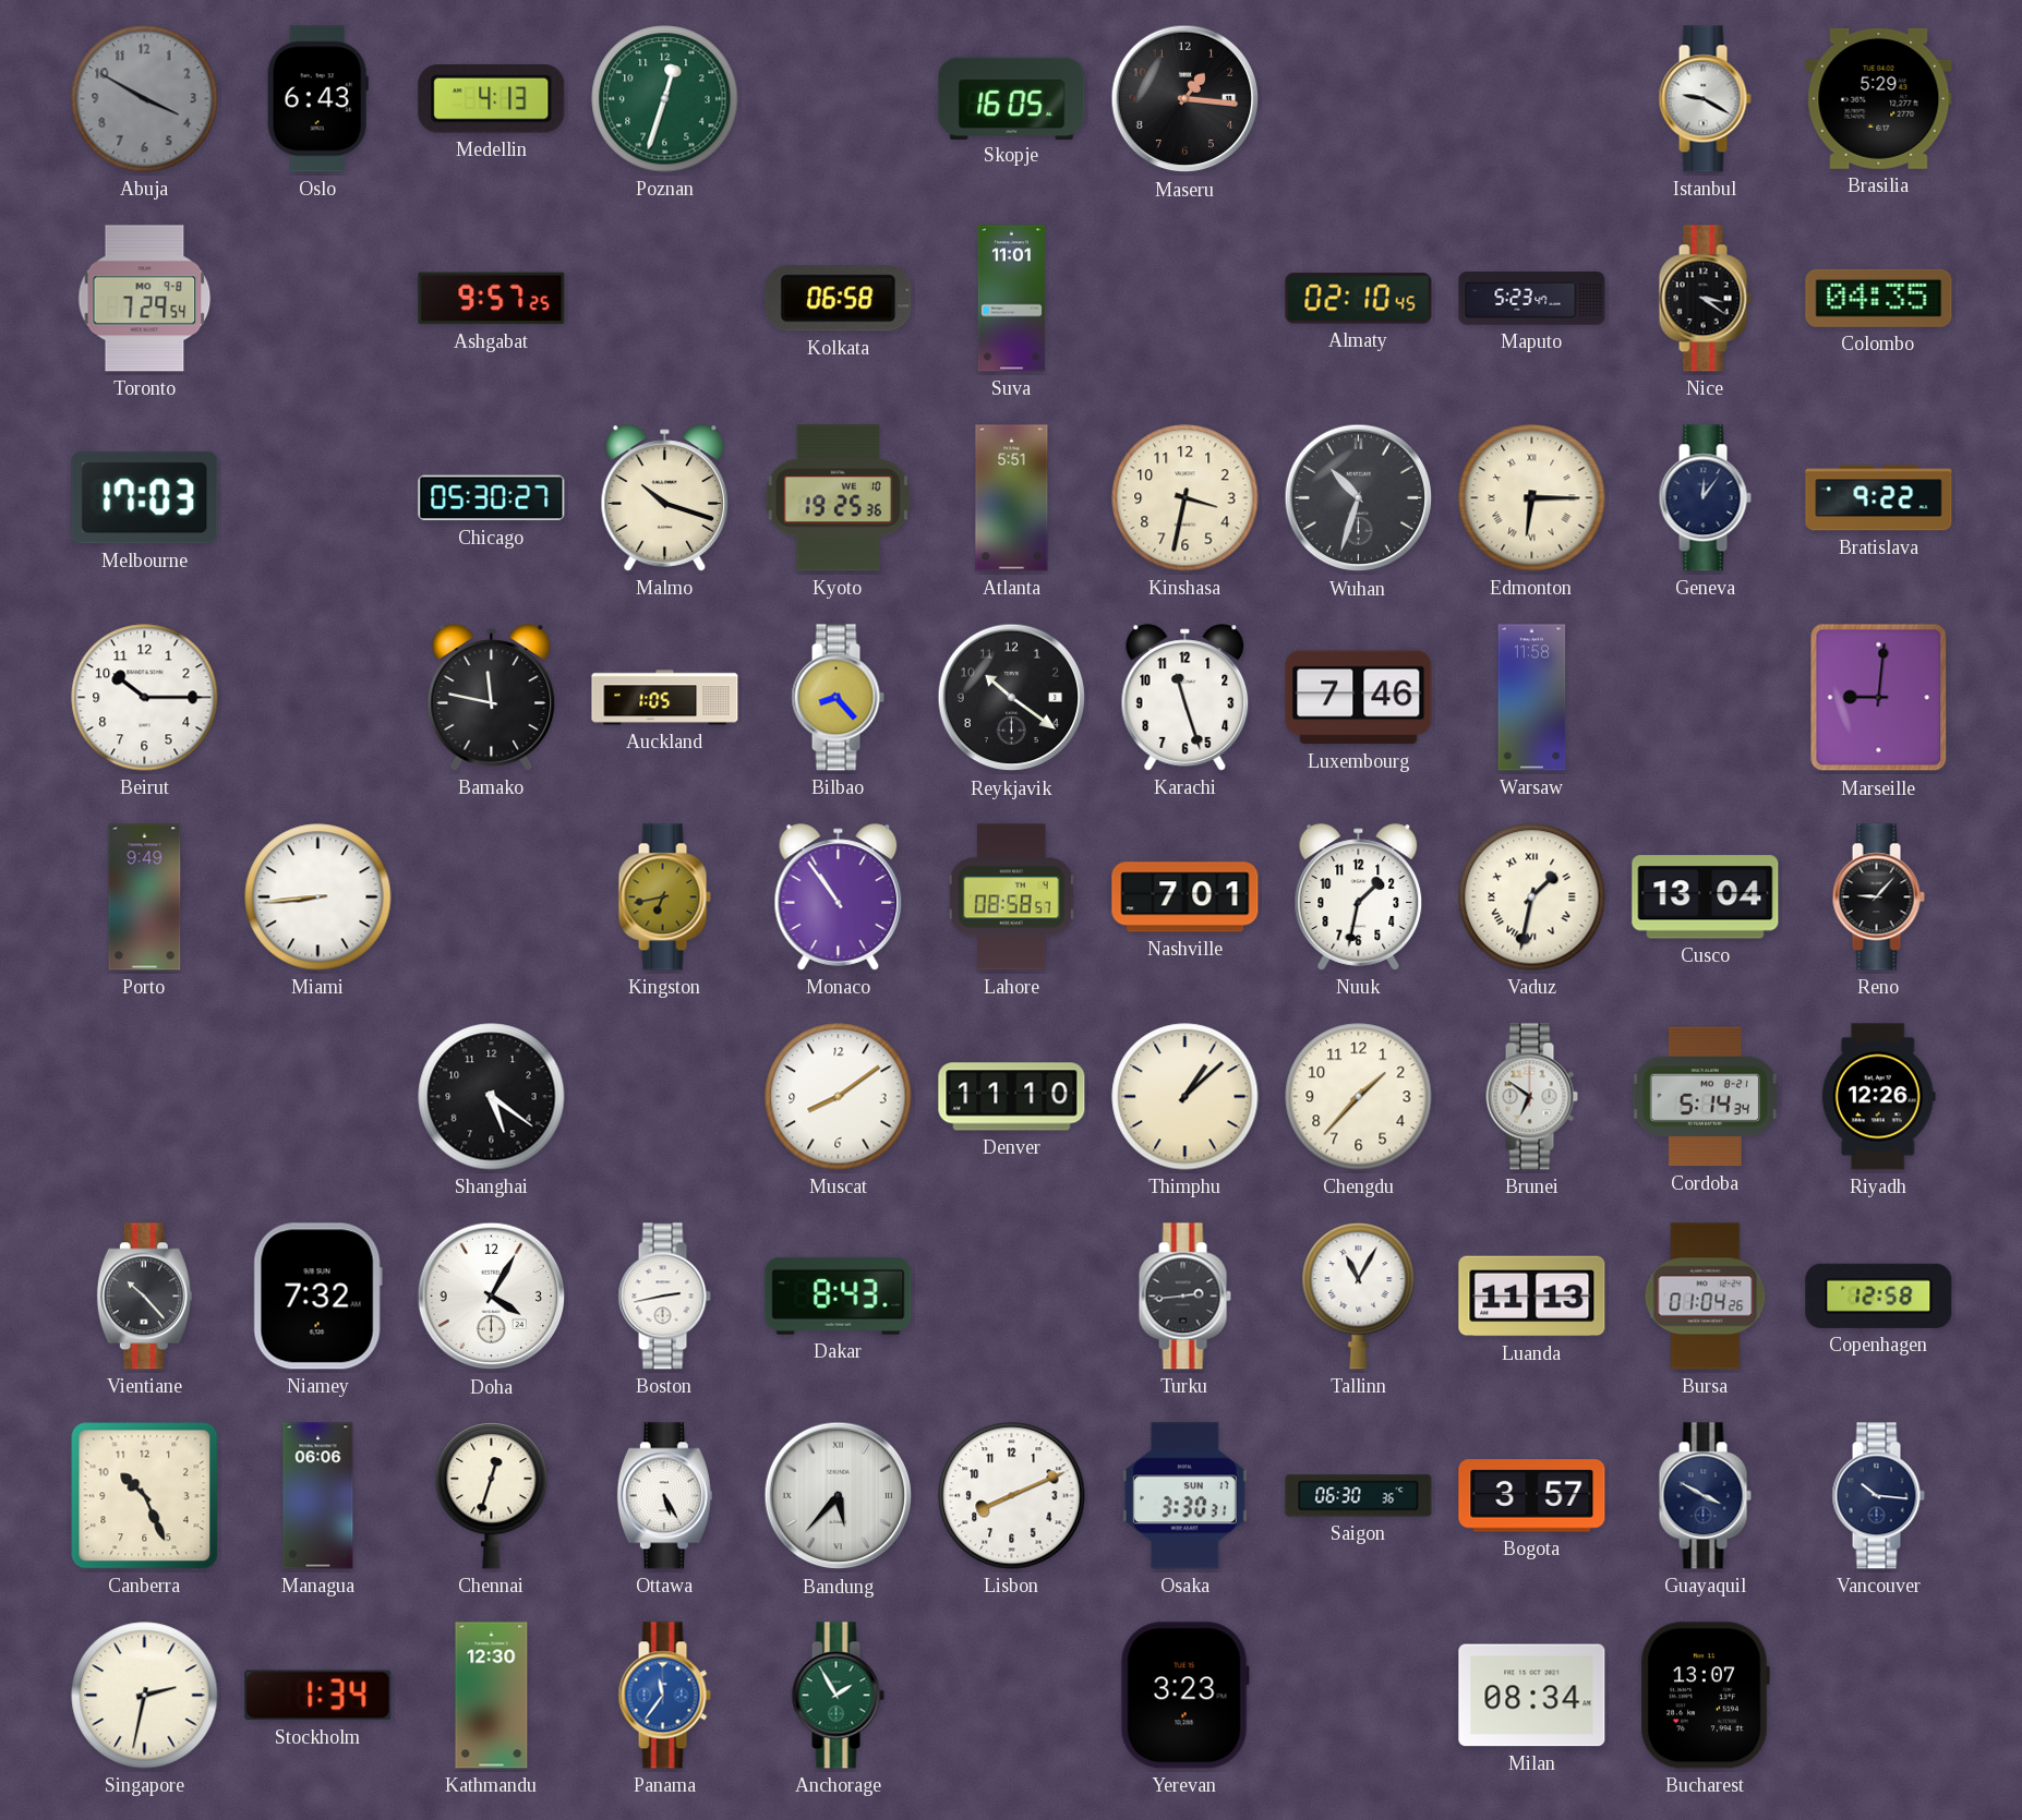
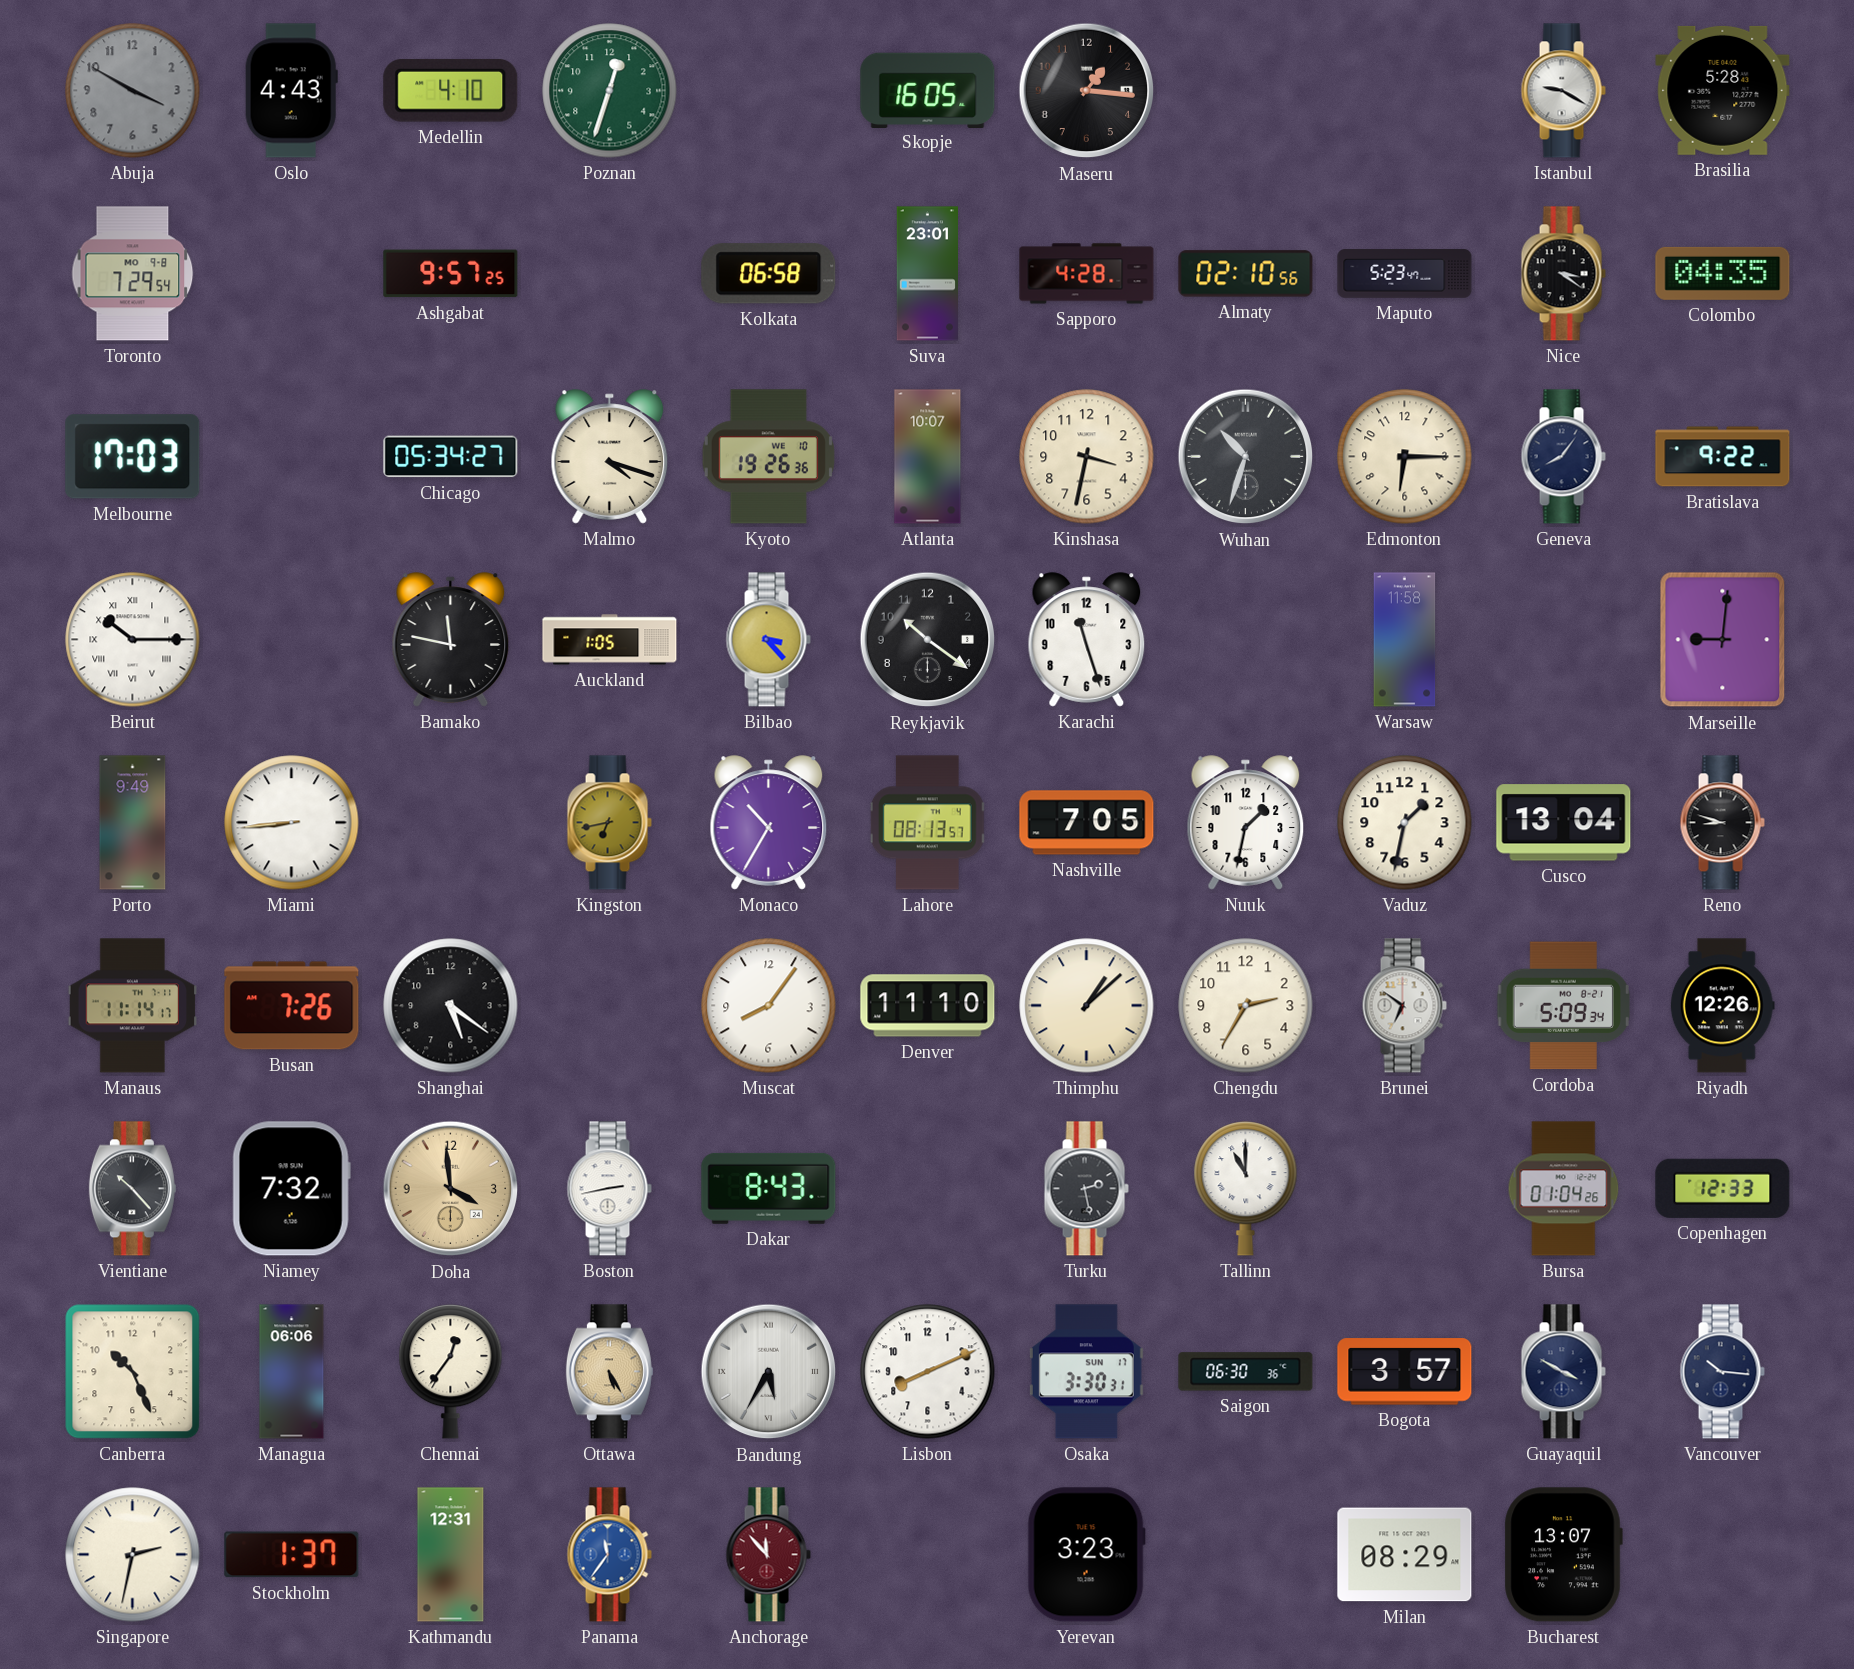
Oslo: 6:43 -> 4:43 (291, 91)
Medellin: 4:13 -> 4:10 (451, 91)
Brasilia: 5:29 -> 5:28 (1723, 90)
Suva: 11:01 -> 23:01 (927, 274)
Sapporo: none -> 4:28 (1087, 274)
Almaty: 02:10:45 -> 02:10:56 (1246, 274)
Chicago: 05:30 -> 05:34 (451, 457)
Malmo: 10:18 -> 4:18 (610, 457)
Kyoto: 19:25 -> 19:26 (768, 457)
Atlanta: 5:51 -> 10:07 (928, 457)
Edmonton numerals: Roman -> Arabic (1405, 457)
Geneva: 12:06 -> 8:06 (1563, 457)
Beirut numerals: Arabic -> Roman (133, 640)
Bilbao: 8:23 -> 3:23 (768, 640)
Luxembourg: 7:46 -> none (1359, 698)
Monaco: 10:54 -> 10:35 (769, 823)
Lahore: 08:58 -> 08:13 (928, 823)
Nashville: 7:01 -> 7:05 (1087, 823)
Vaduz numerals: Roman -> Arabic (1405, 823)
Reno: 9:07 -> 8:48 (1722, 823)
Manaus: none -> 11:14 (133, 1006)
Busan: none -> 7:26 (292, 1006)
Muscat: 8:09 -> 8:06 (769, 1006)
Chengdu: 1:37 -> 2:35 (1246, 1006)
Cordoba: 5:14 -> 5:09 (1563, 1006)
Doha: 4:05 -> 3:59 (451, 1189)
Doha dial: white -> champagne (451, 1189)
Turku: 2:44 -> 2:28 (1086, 1189)
Tallinn: 11:05 -> 11:00 (1246, 1189)
Luanda: 11:13 -> none (1532, 1297)
Copenhagen: 12:58 -> 12:33 (1723, 1188)
Chennai: 12:33 -> 12:36 (451, 1372)
Ottawa dial: white -> champagne (609, 1372)
Bandung: 5:37 -> 5:35 (769, 1372)
Stockholm: 1:34 -> 1:37 (292, 1555)
Kathmandu: 12:30 -> 12:31 (451, 1555)
Anchorage: 1:55 -> 11:53 (768, 1555)
Anchorage dial: green -> burgundy (768, 1555)
Milan: 08:34 -> 08:29 (1405, 1555)
